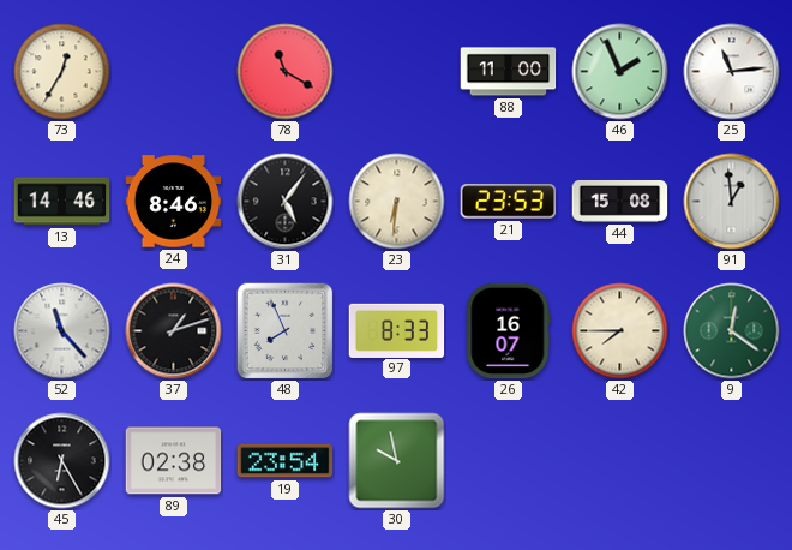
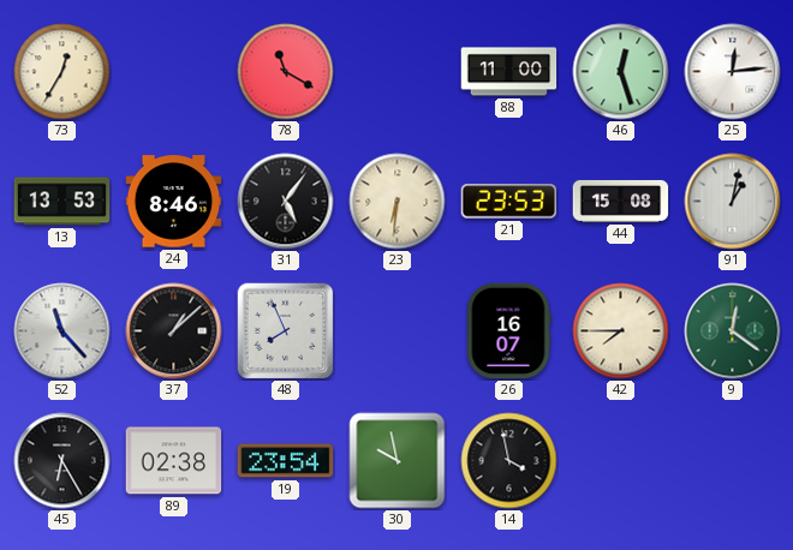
46: 1:56 -> 12:27 (621, 72)
25: 11:14 -> 12:14 (733, 72)
13: 14:46 -> 13:53 (62, 202)
91: 12:59 -> 1:02 (733, 202)
37: 1:12 -> 1:08 (174, 331)
97: 8:33 -> none (397, 330)
14: none -> 3:58 (509, 461)
